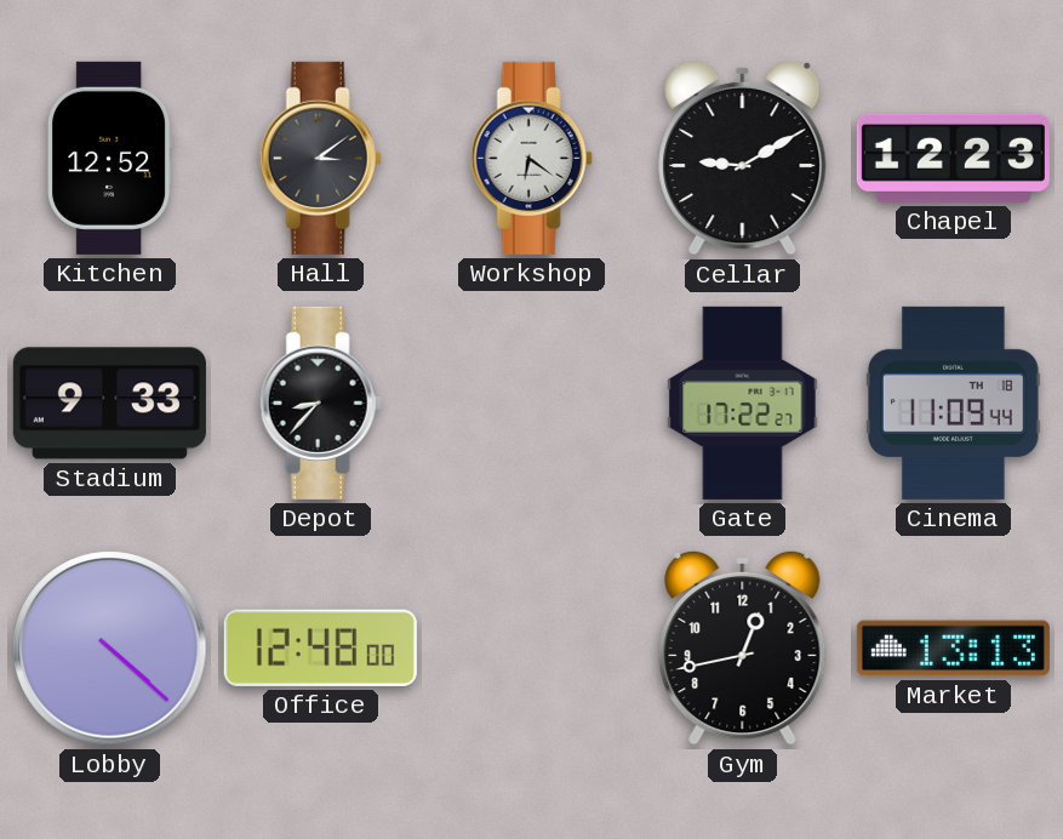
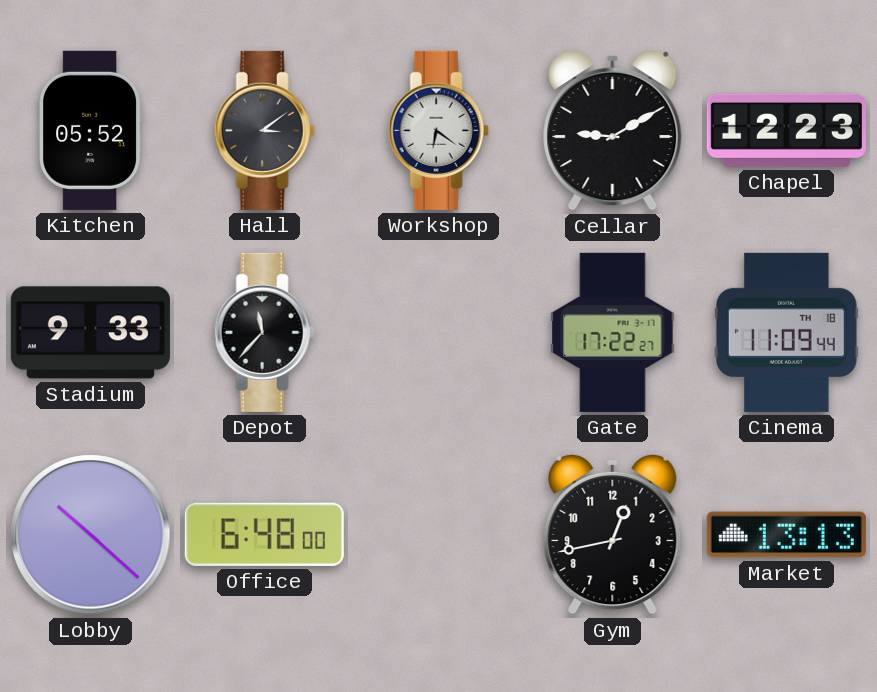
Kitchen: 12:52 -> 05:52 (91, 130)
Depot: 8:37 -> 11:37 (264, 332)
Lobby: 4:22 -> 10:22 (91, 535)
Office: 12:48 -> 6:48 (264, 534)
